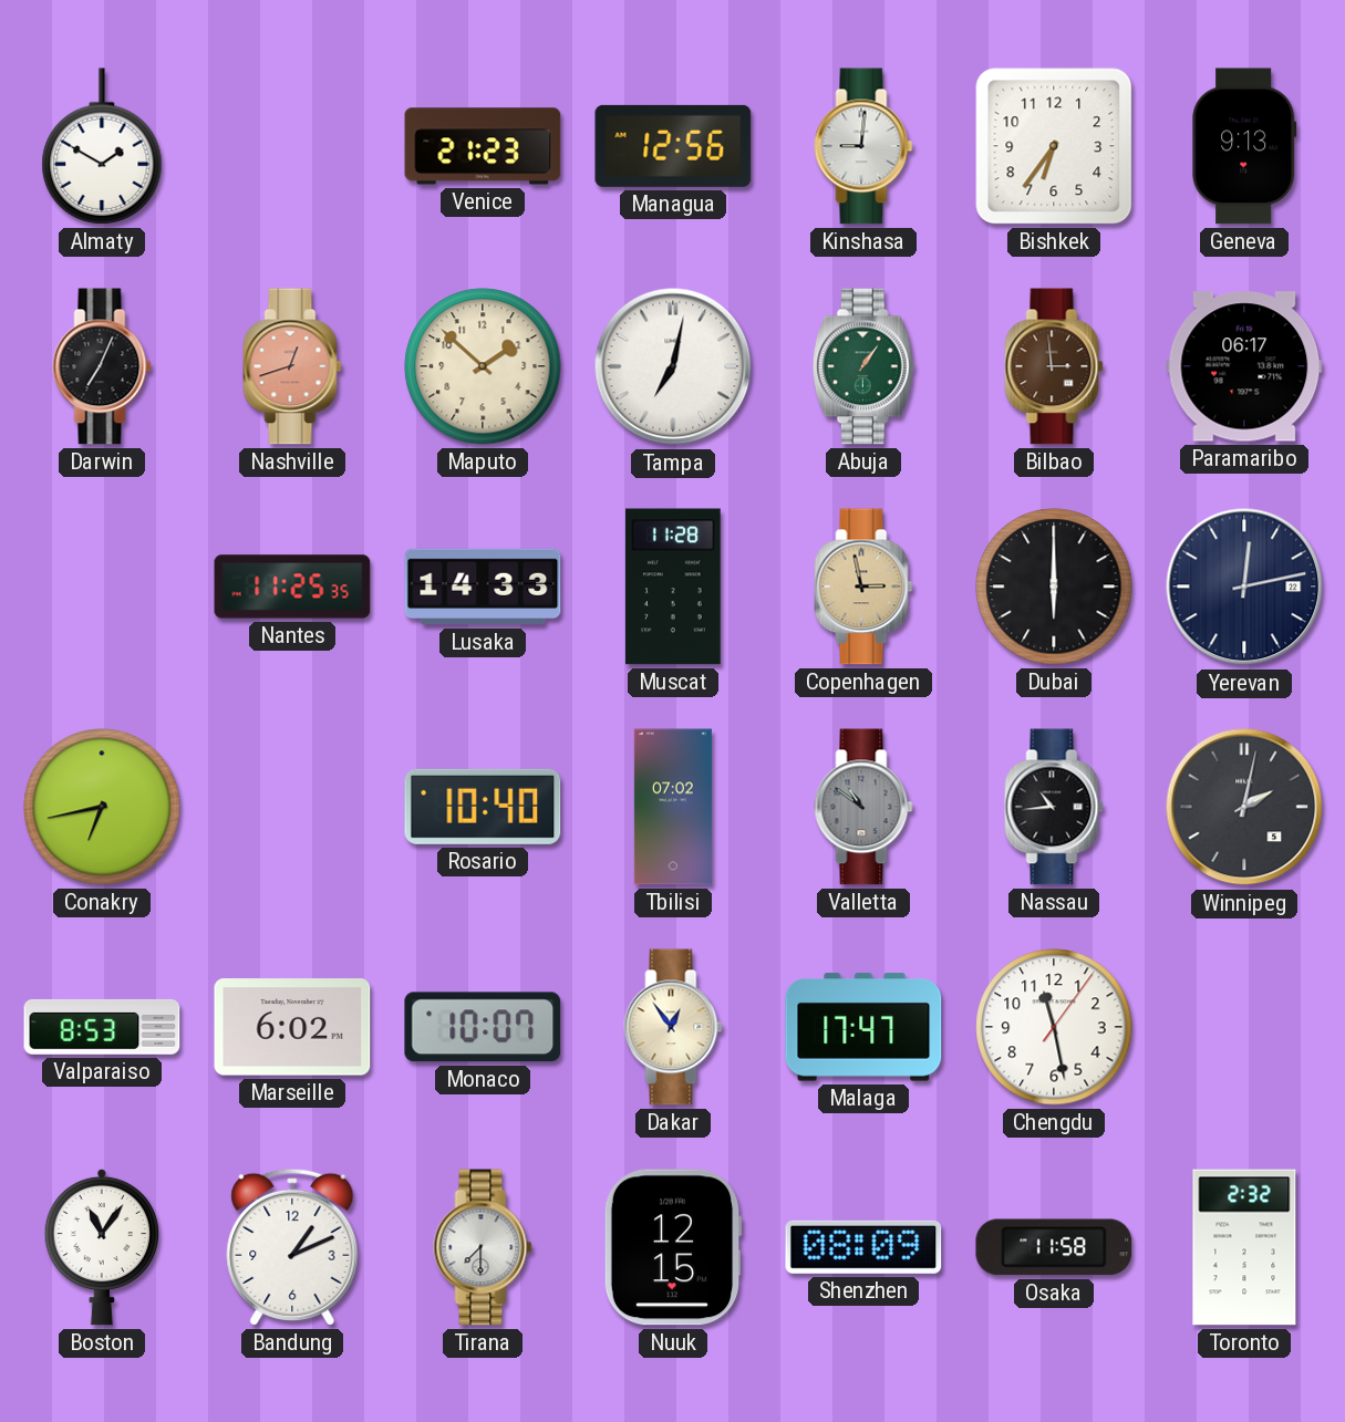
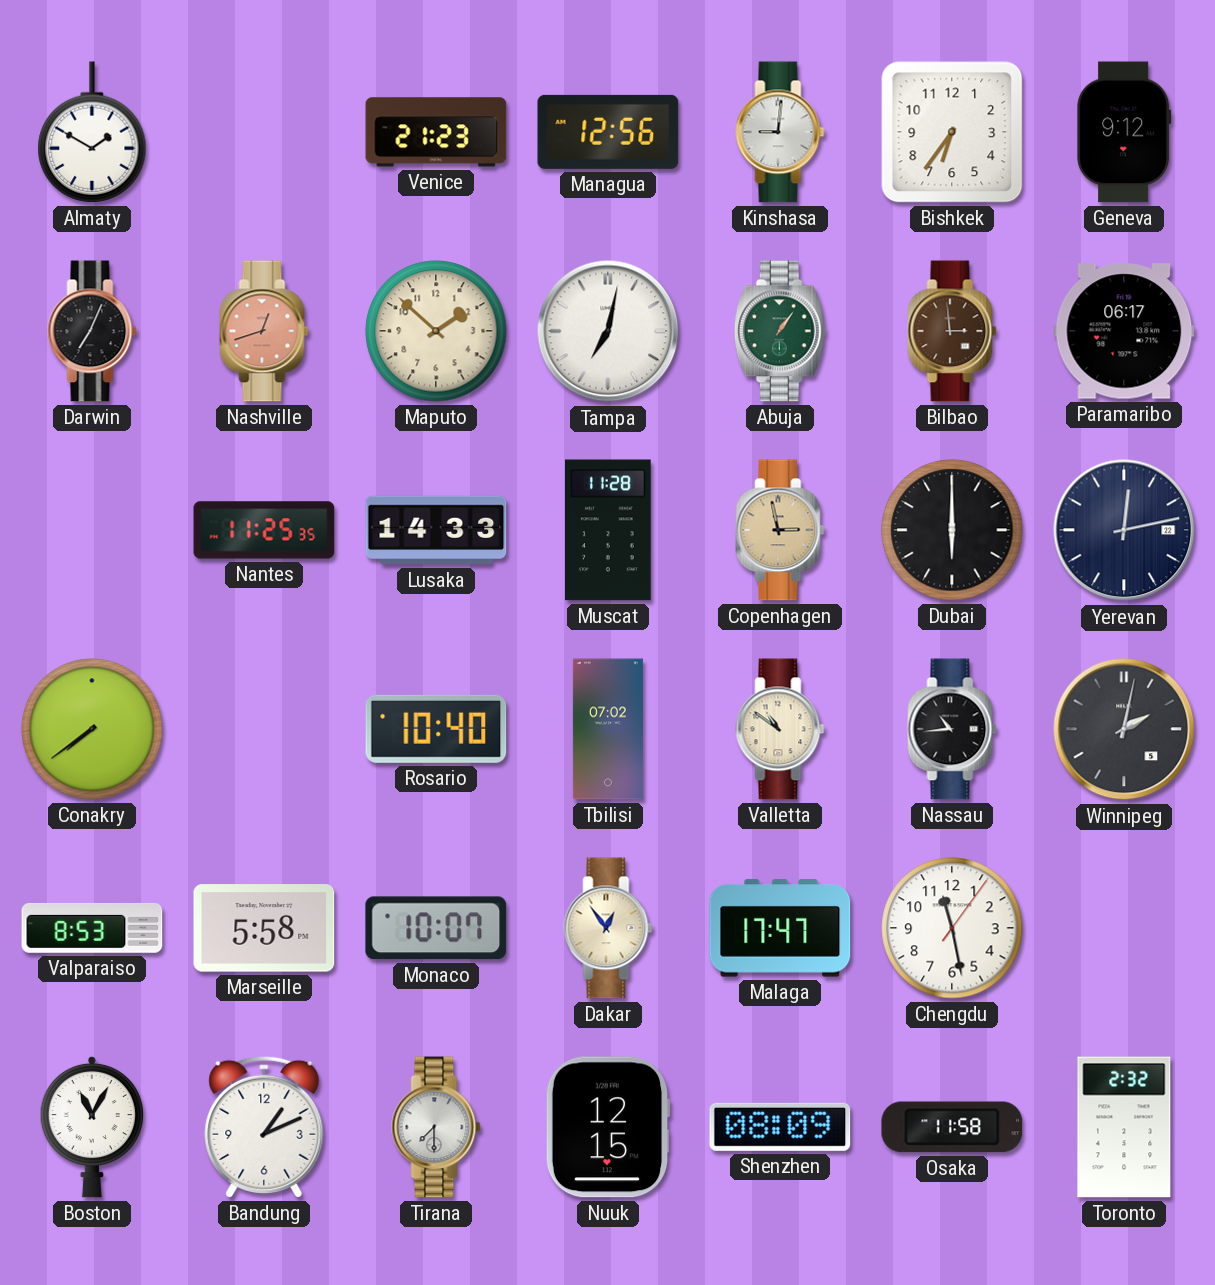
Geneva: 9:13 -> 9:12 (1124, 132)
Conakry: 6:43 -> 7:39 (92, 729)
Valletta dial: grey -> cream (780, 729)
Marseille: 6:02 -> 5:58 (264, 928)
Boston: 11:06 -> 11:05 (91, 1127)
